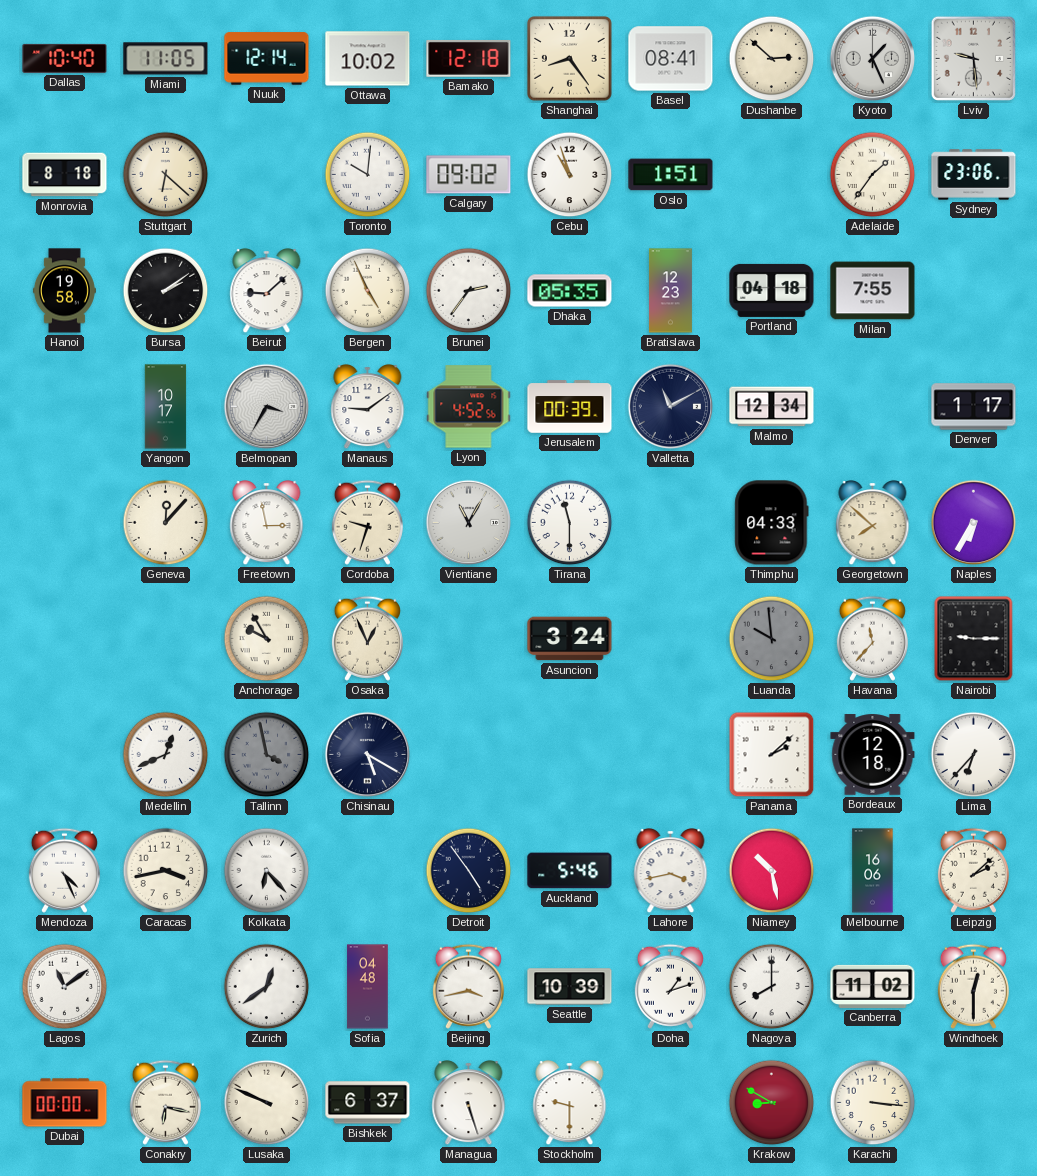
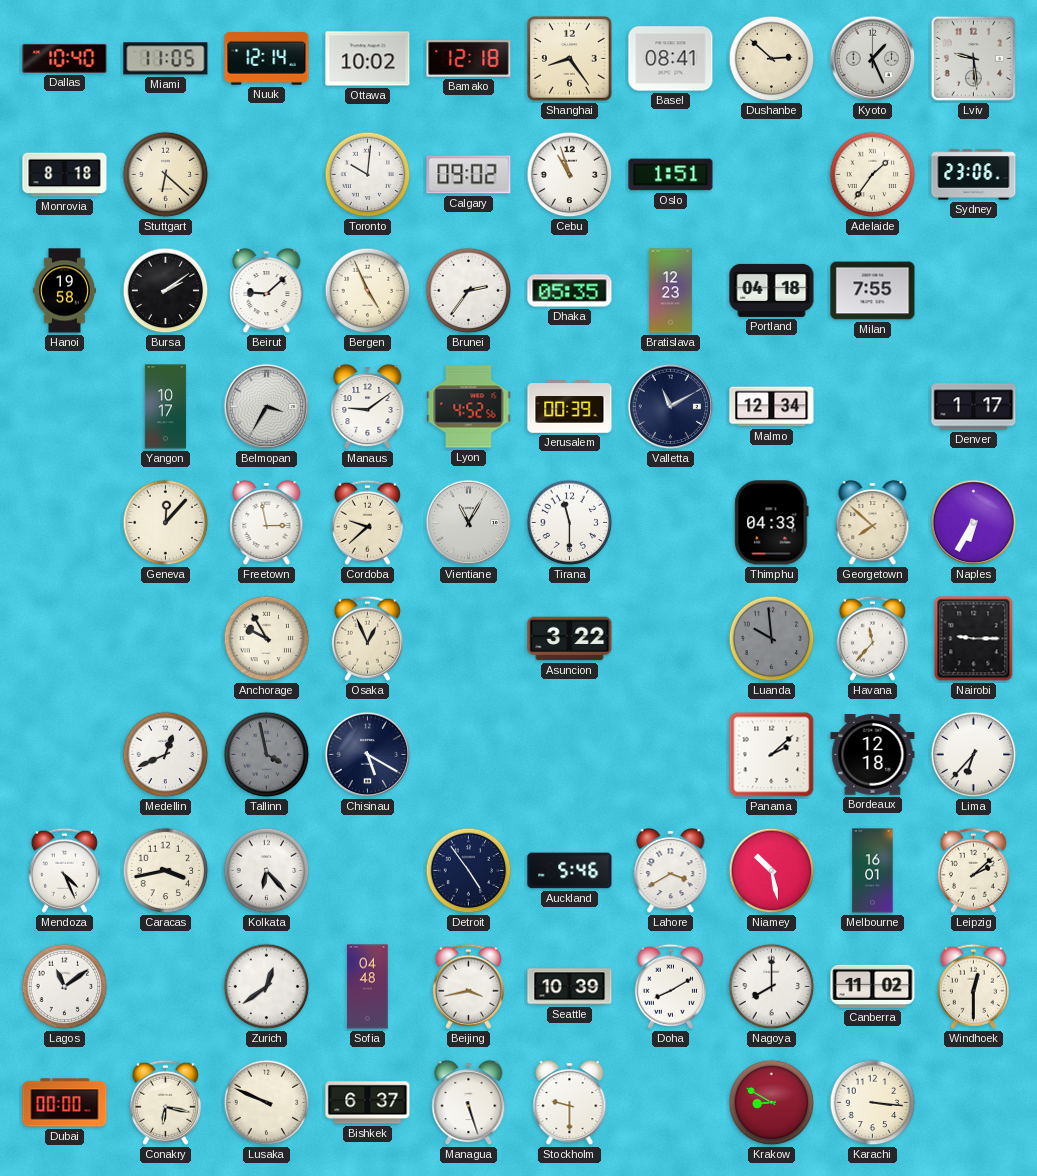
Cordoba: 9:33 -> 9:38 (367, 522)
Asuncion: 3:24 -> 3:22 (570, 639)
Lahore: 3:43 -> 3:40 (671, 872)
Melbourne: 16:06 -> 16:01 (873, 871)
Doha: 1:12 -> 8:10 (670, 986)
